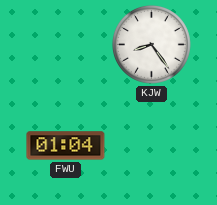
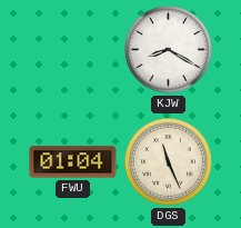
KJW: 8:24 -> 8:20 (169, 50)
DGS: none -> 11:26 (169, 162)
